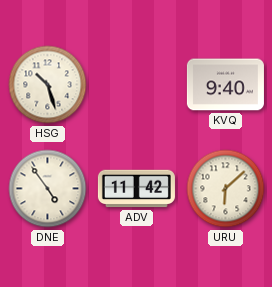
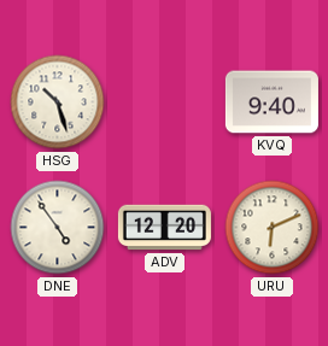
ADV: 11:42 -> 12:20 (164, 228)
URU: 6:08 -> 6:11 (273, 228)
